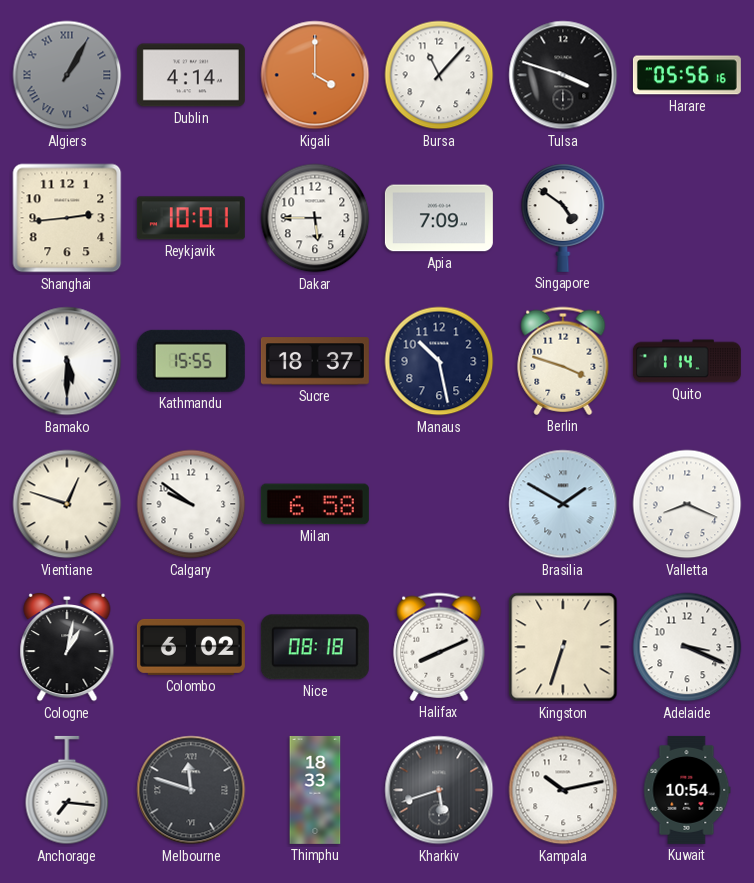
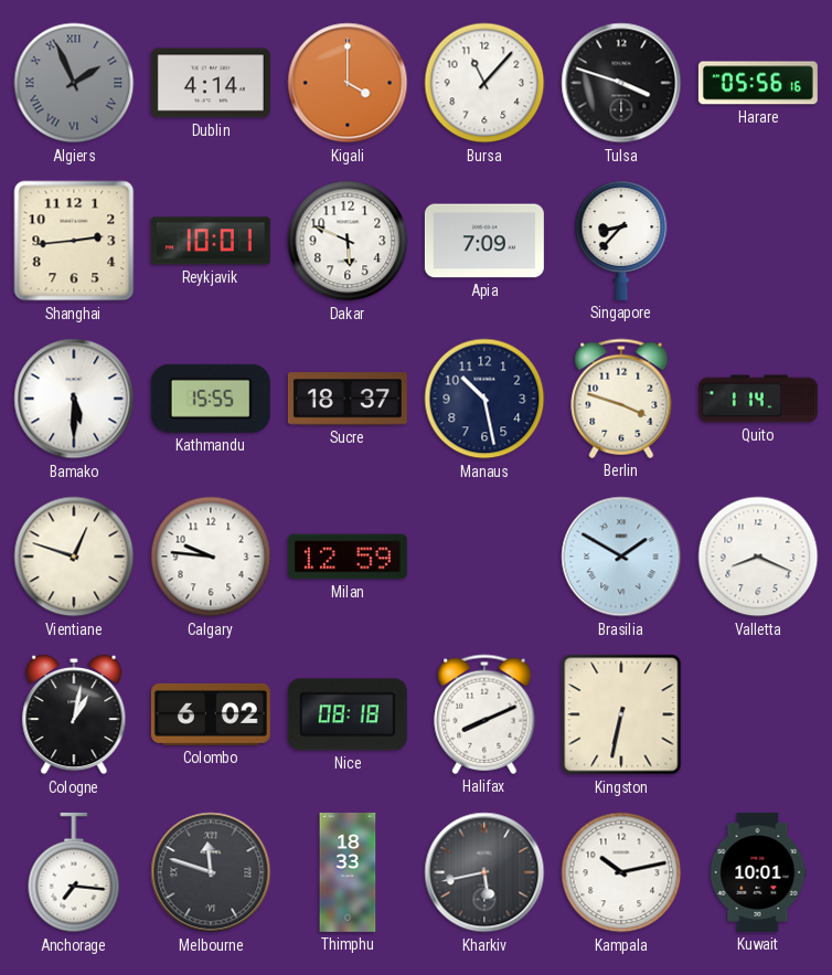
Algiers: 1:05 -> 1:56 (74, 83)
Dakar: 5:45 -> 5:49 (348, 241)
Singapore: 4:51 -> 8:37 (621, 241)
Calgary: 9:51 -> 9:46 (211, 557)
Milan: 6:58 -> 12:59 (348, 557)
Kingston: 6:33 -> 6:32 (621, 714)
Adelaide: 3:19 -> none (687, 647)
Kharkiv: 5:42 -> 5:43 (484, 872)
Kuwait: 10:54 -> 10:01 (758, 872)
